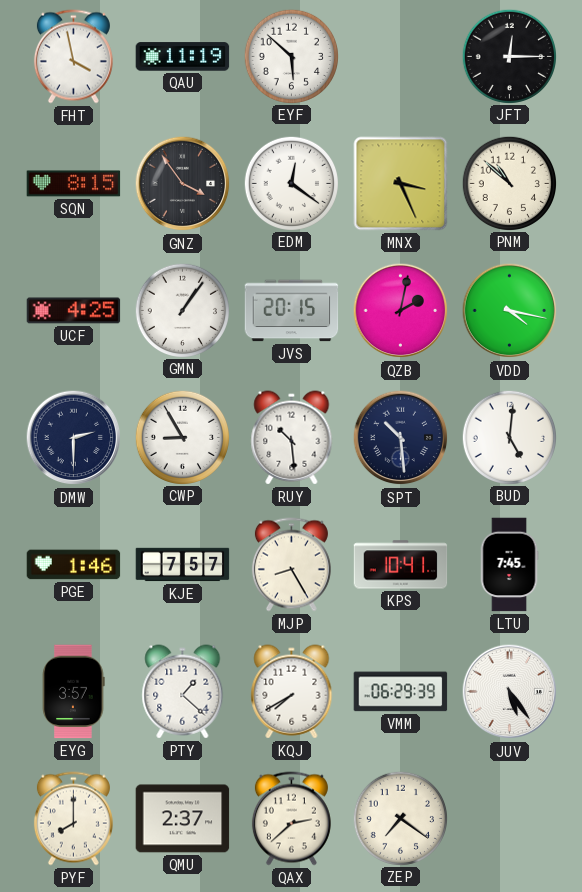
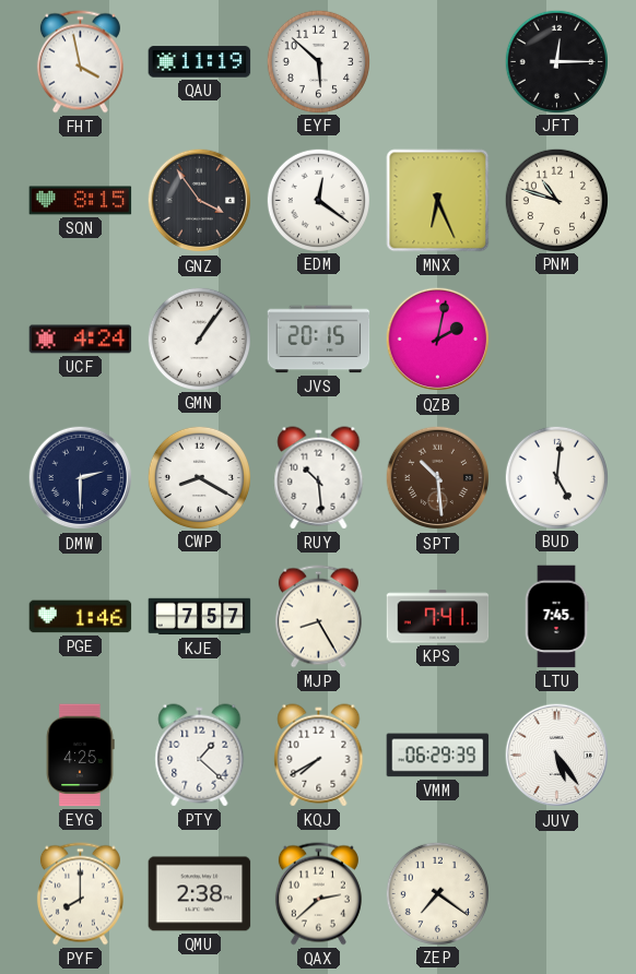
MNX: 3:26 -> 6:26 (438, 201)
PNM: 10:52 -> 10:48 (556, 200)
UCF: 4:25 -> 4:24 (81, 340)
VDD: 4:17 -> none (510, 311)
CWP: 8:55 -> 8:20 (199, 477)
SPT dial: navy -> brown (438, 478)
KPS: 10:41 -> 7:41 (438, 617)
EYG: 3:57 -> 4:25 (80, 756)
QMU: 2:37 -> 2:38 (200, 894)
